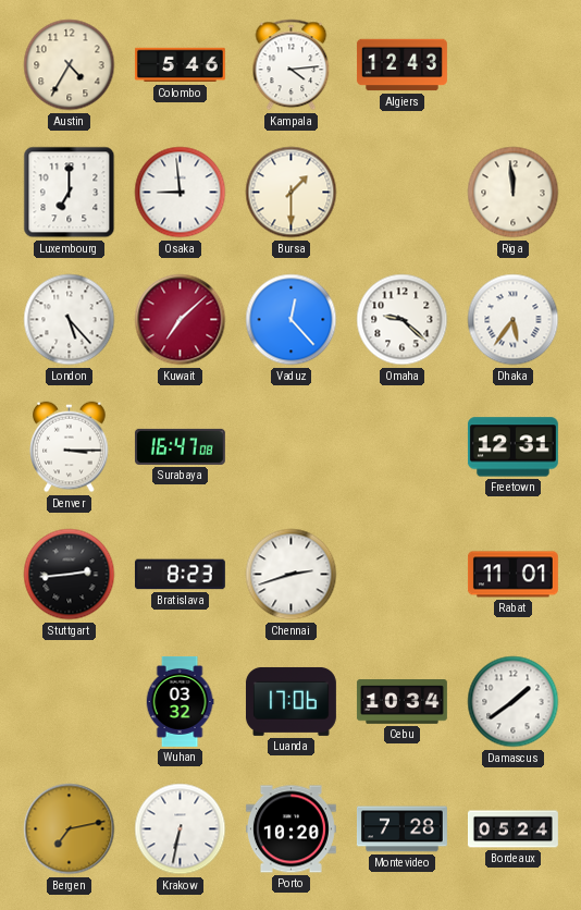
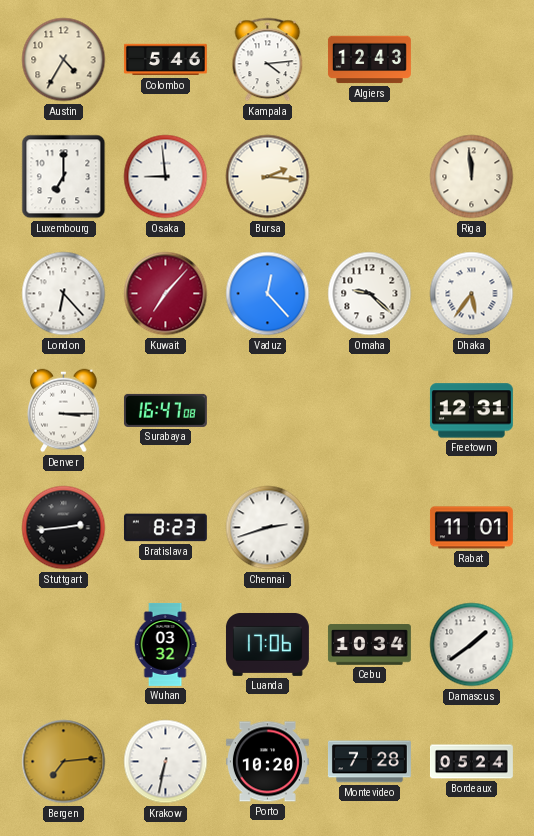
Bursa: 1:30 -> 2:16 (268, 177)
London: 5:23 -> 6:23 (64, 294)
Kuwait: 7:08 -> 7:07 (166, 294)
Bergen: 7:13 -> 7:14 (64, 762)
